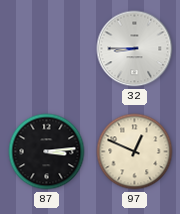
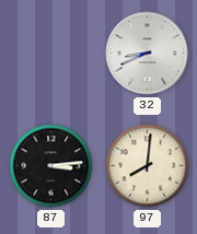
32: 8:45 -> 8:41 (148, 54)
97: 12:49 -> 8:01 (148, 166)
